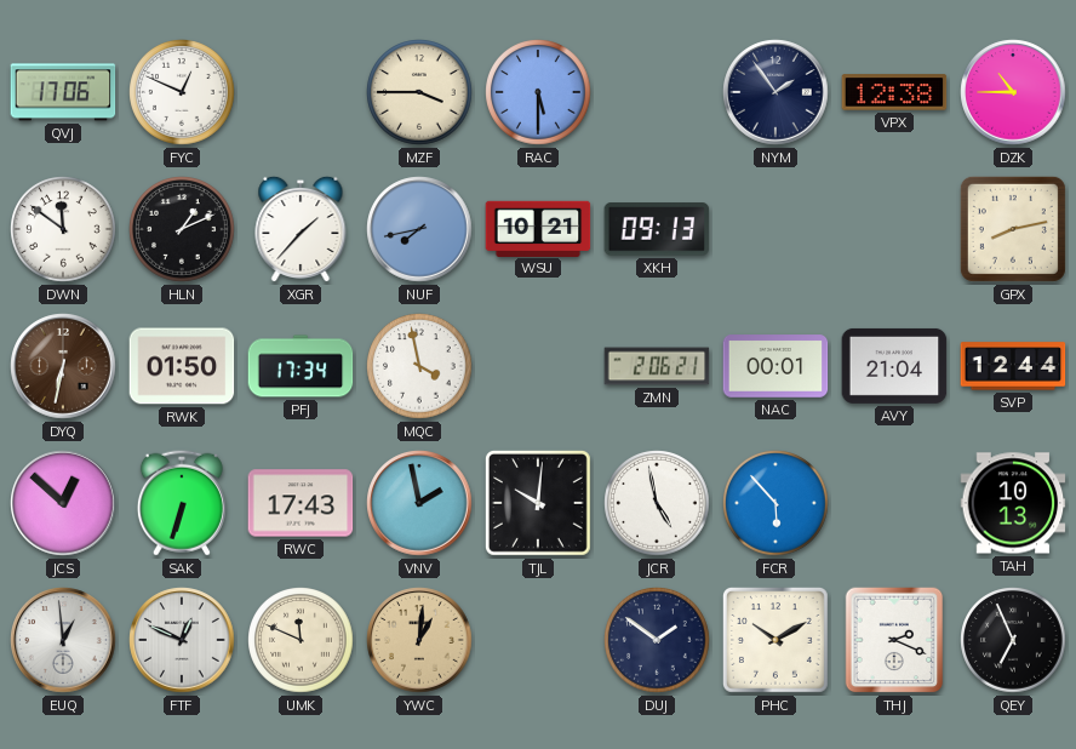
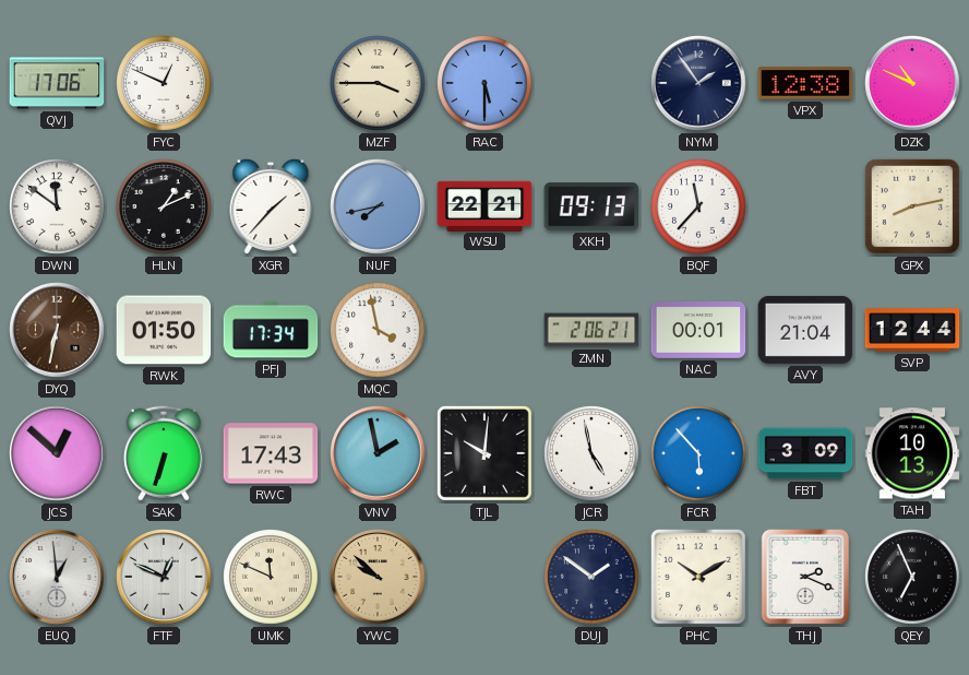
DZK: 10:45 -> 10:49 (912, 83)
WSU: 10:21 -> 22:21 (484, 205)
BQF: none -> 11:37 (698, 206)
FBT: none -> 3:09 (805, 453)
YWC: 1:01 -> 9:52 (378, 577)
